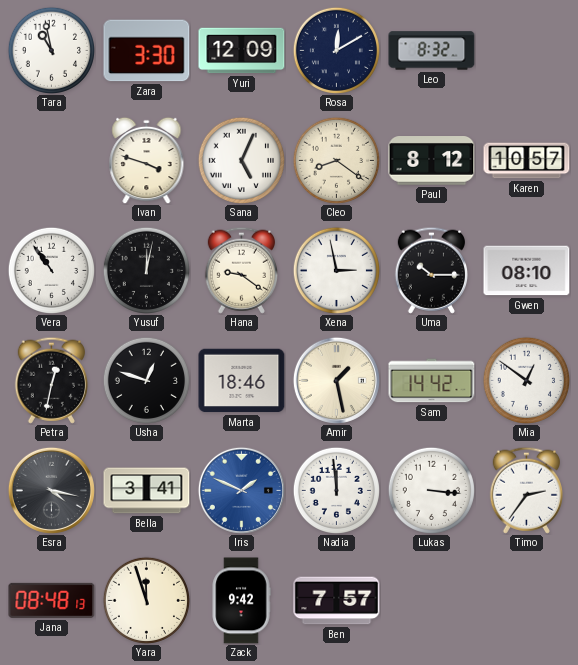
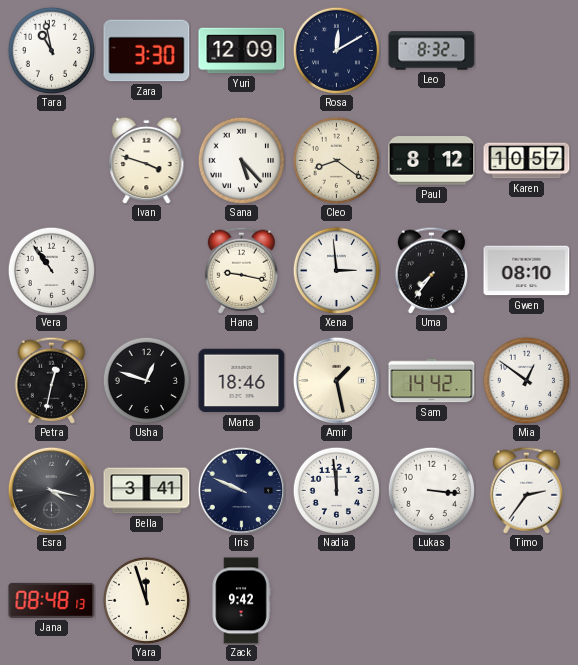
Sana: 5:04 -> 5:23 (241, 160)
Yusuf: 12:02 -> none (146, 270)
Hana: 9:21 -> 9:17 (241, 270)
Xena: 2:58 -> 2:59 (336, 270)
Uma: 10:15 -> 7:36 (431, 270)
Iris: 1:49 -> 9:49 (241, 490)
Iris dial: blue -> navy (241, 490)
Ben: 7:57 -> none (337, 601)
